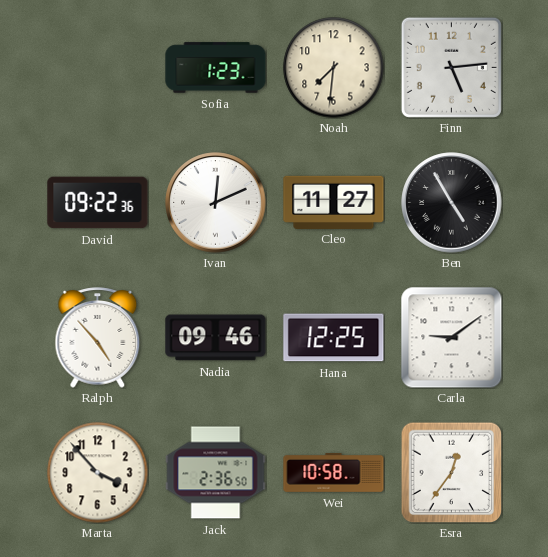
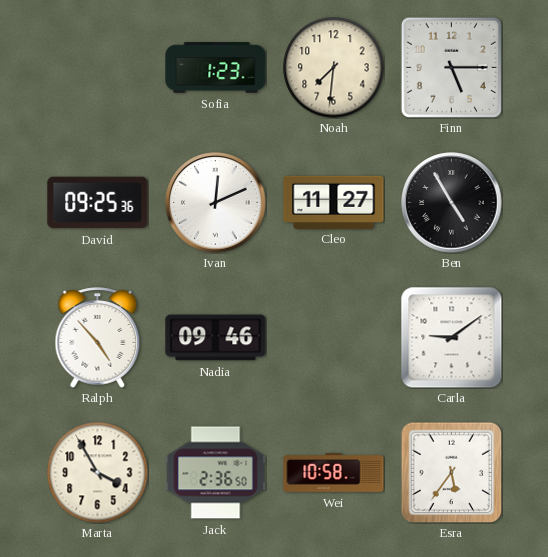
Finn: 5:14 -> 5:15 (451, 67)
David: 09:22 -> 09:25 (98, 203)
Hana: 12:25 -> none (334, 338)
Marta: 3:53 -> 3:55 (98, 473)
Esra: 12:36 -> 5:36 (451, 472)
